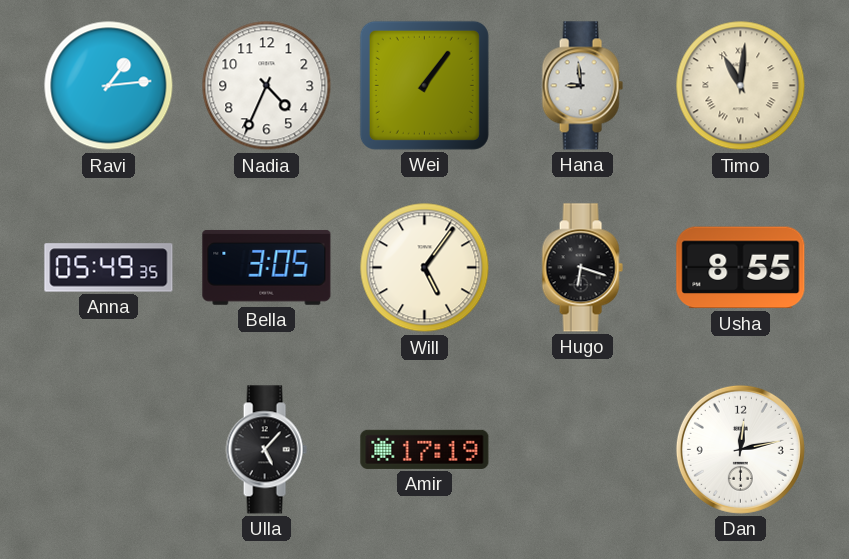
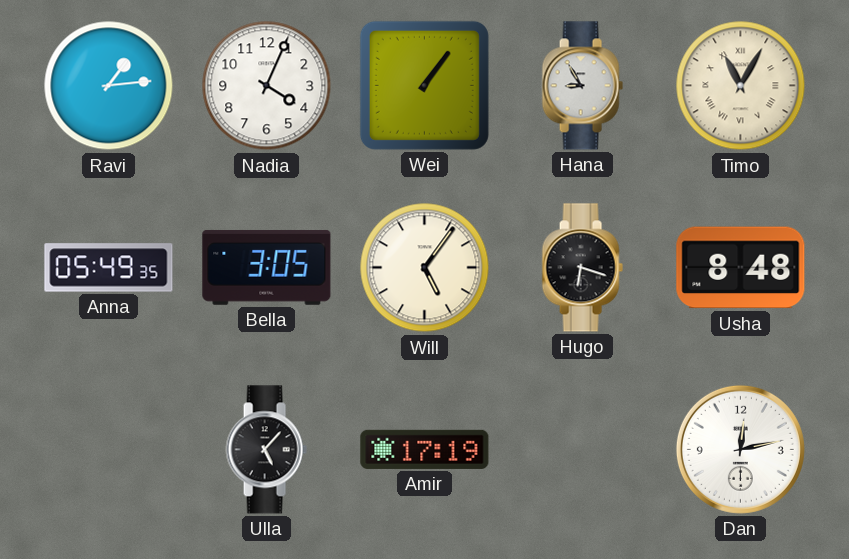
Nadia: 4:34 -> 4:04 (267, 86)
Hana: 8:59 -> 8:55 (582, 86)
Timo: 11:01 -> 11:05 (741, 86)
Usha: 8:55 -> 8:48 (741, 268)
